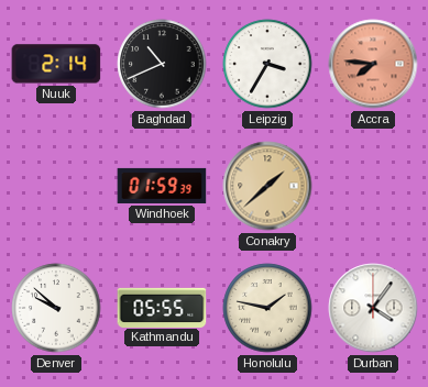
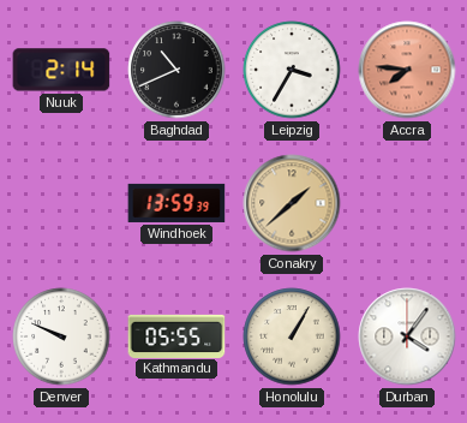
Windhoek: 01:59 -> 13:59 (176, 203)
Denver: 9:52 -> 9:49 (61, 336)
Honolulu: 1:47 -> 1:05 (292, 336)
